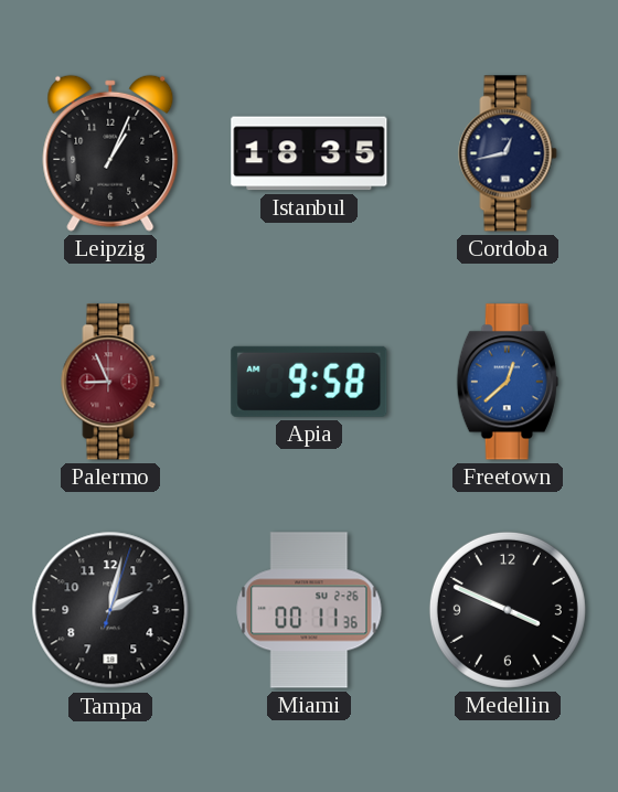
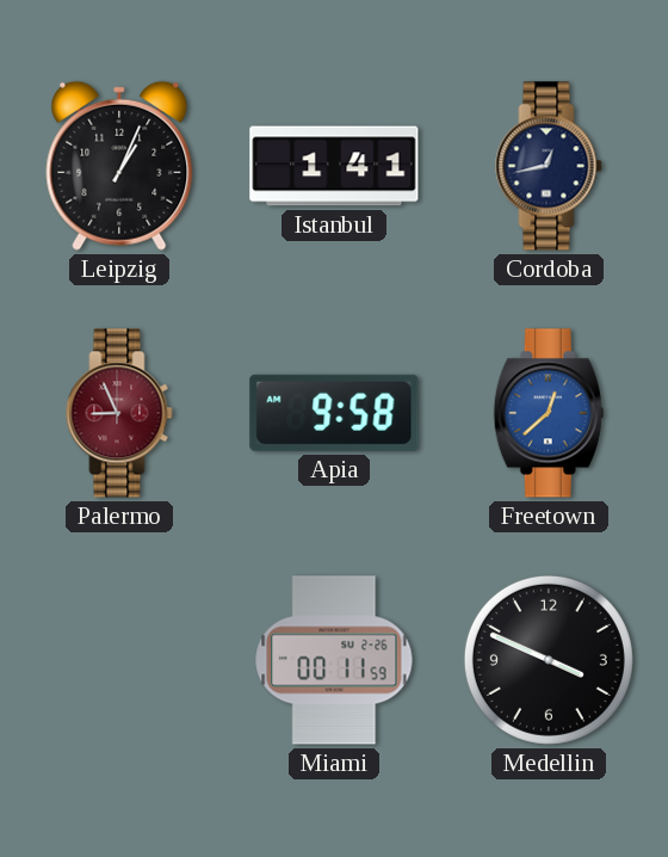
Istanbul: 18:35 -> 1:41 (334, 166)
Tampa: 2:02 -> none (110, 610)
Miami: 00:11:36 -> 00:11:59 (334, 660)
